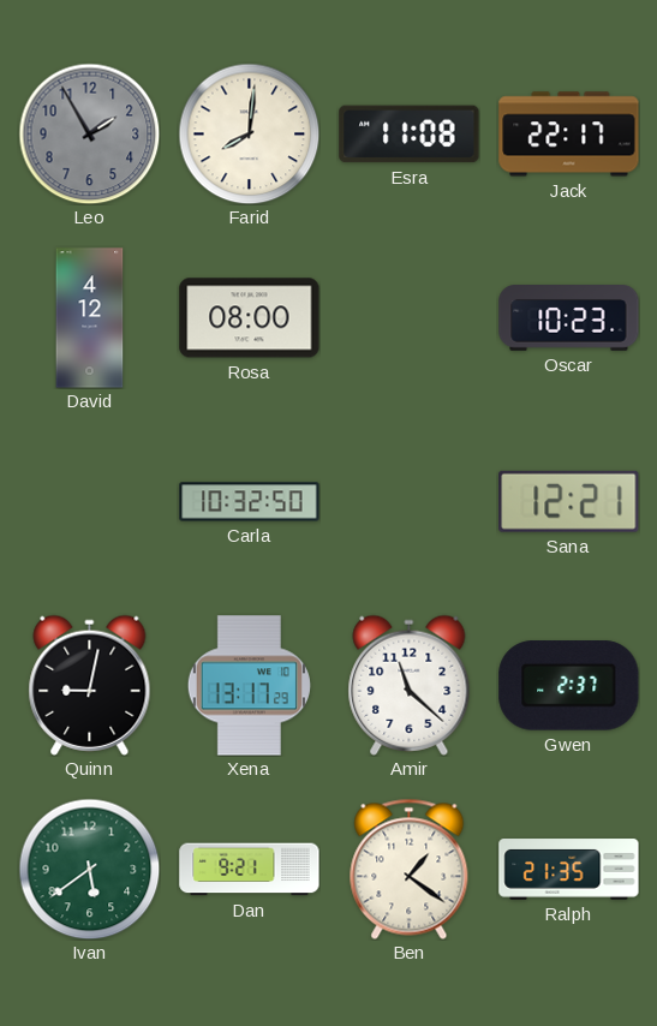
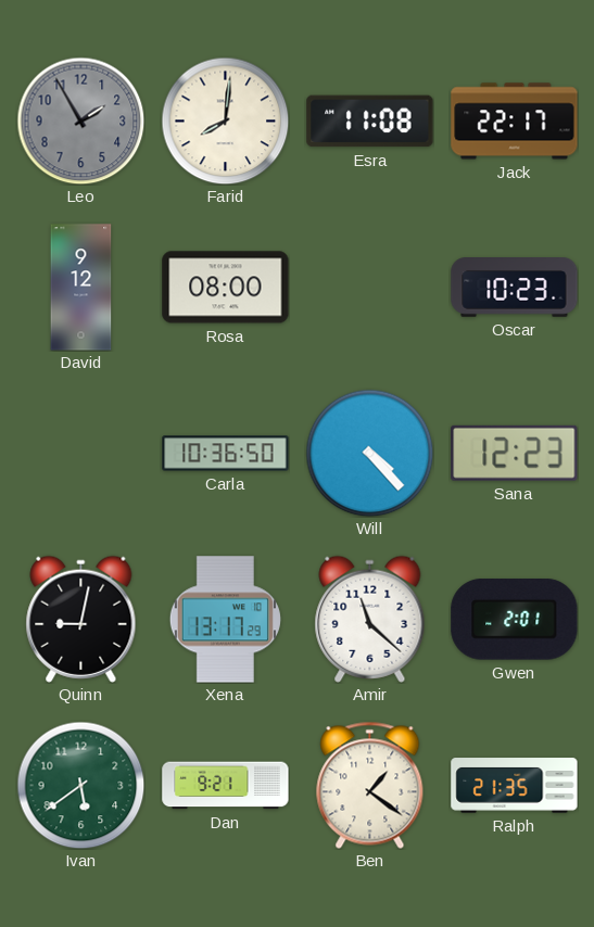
David: 4:12 -> 9:12 (81, 288)
Carla: 10:32 -> 10:36 (226, 454)
Will: none -> 4:23 (369, 453)
Sana: 12:21 -> 12:23 (515, 453)
Gwen: 2:37 -> 2:01 (515, 620)
